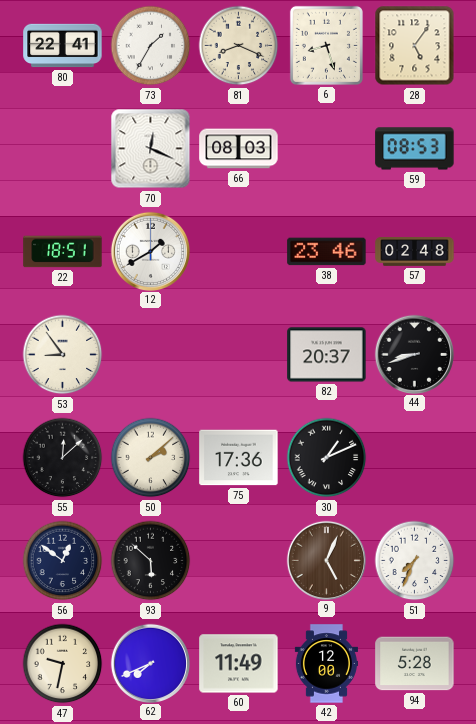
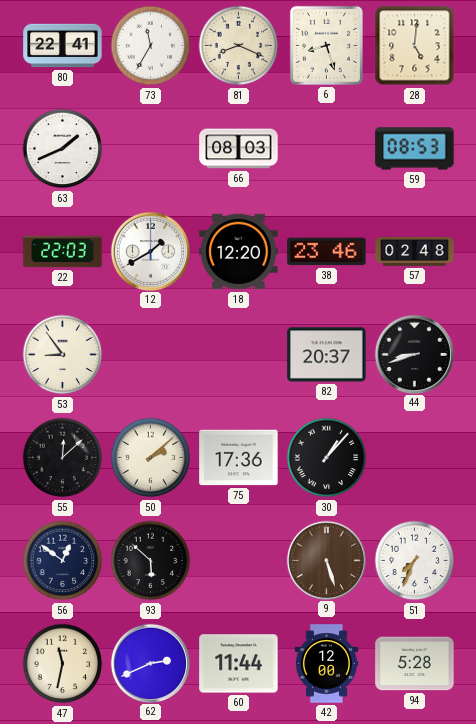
73: 1:35 -> 11:35 (151, 46)
28: 5:06 -> 5:01 (415, 46)
63: none -> 1:41 (63, 149)
70: 12:19 -> none (151, 149)
22: 18:51 -> 22:03 (63, 252)
18: none -> 12:20 (239, 252)
30: 1:11 -> 1:07 (327, 458)
9: 5:04 -> 5:27 (326, 560)
47: 9:32 -> 11:32 (63, 664)
62: 7:41 -> 2:41 (150, 663)
60: 11:49 -> 11:44 (239, 664)
